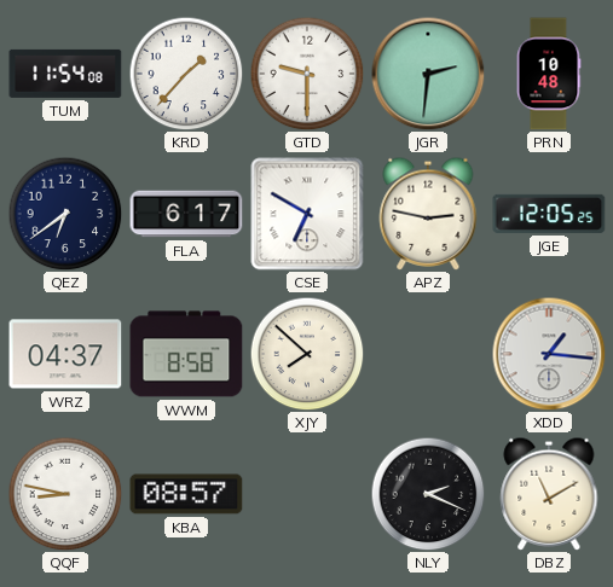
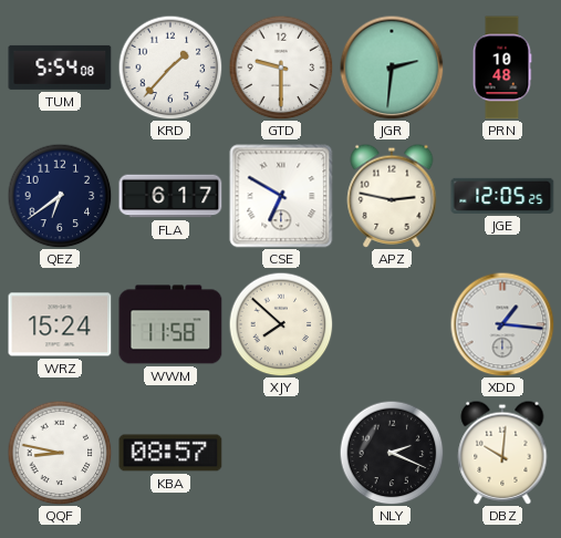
TUM: 11:54 -> 5:54 (60, 68)
WRZ: 04:37 -> 15:24 (60, 324)
WWM: 8:58 -> 11:58 (170, 324)
DBZ: 11:10 -> 10:01 (502, 453)
